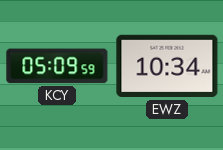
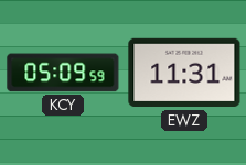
EWZ: 10:34 -> 11:31 (184, 73)
